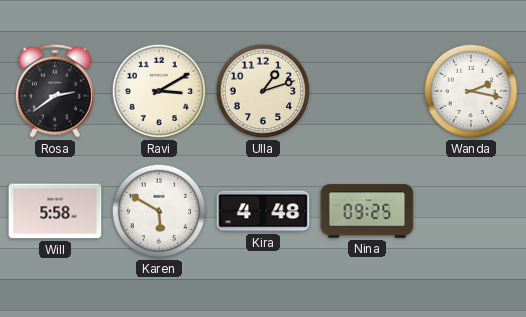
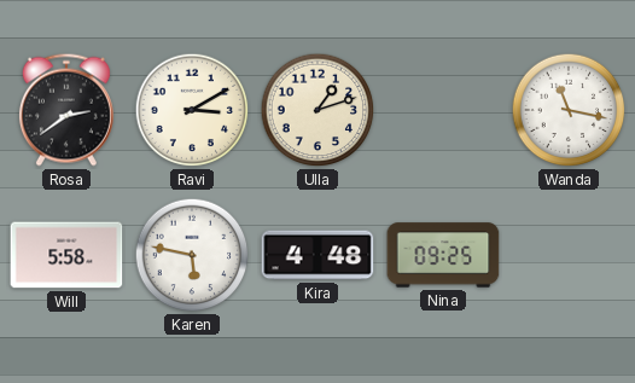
Wanda: 2:17 -> 11:17 (569, 110)
Karen: 5:50 -> 5:47 (192, 255)
